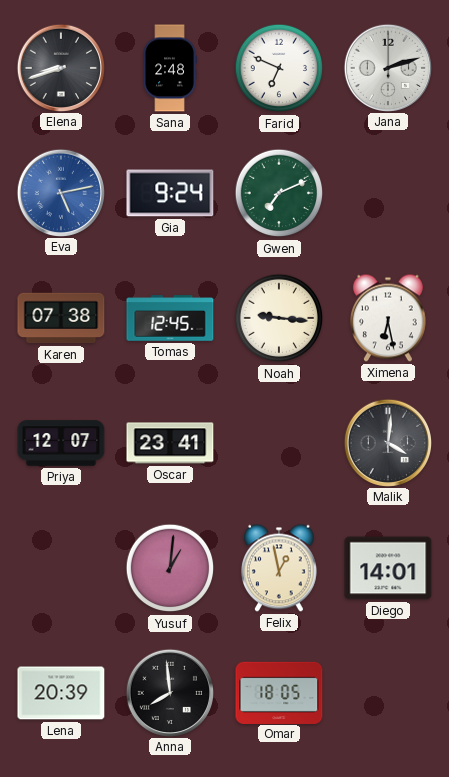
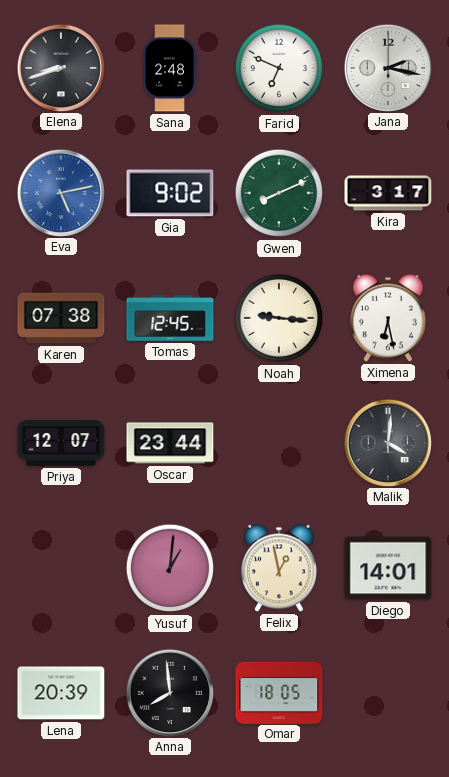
Jana: 2:12 -> 2:17 (387, 67)
Gia: 9:24 -> 9:02 (170, 193)
Gwen: 7:11 -> 8:11 (279, 193)
Kira: none -> 3:17 (388, 193)
Oscar: 23:41 -> 23:44 (170, 443)
